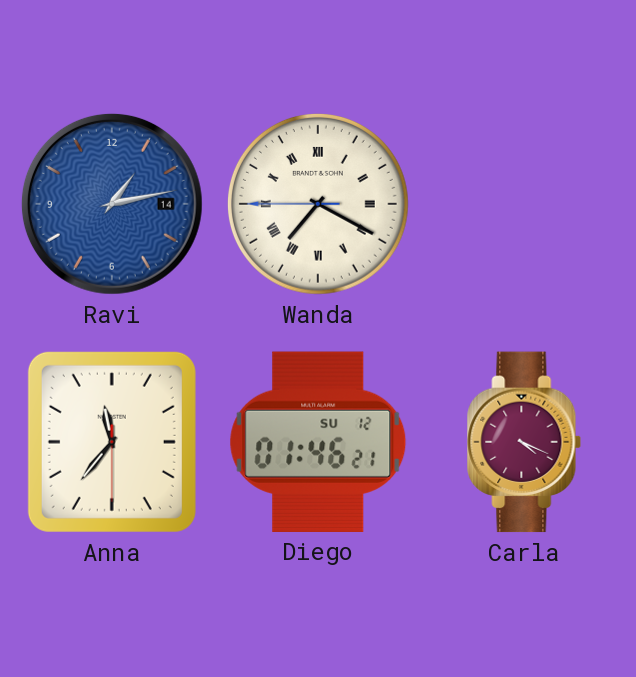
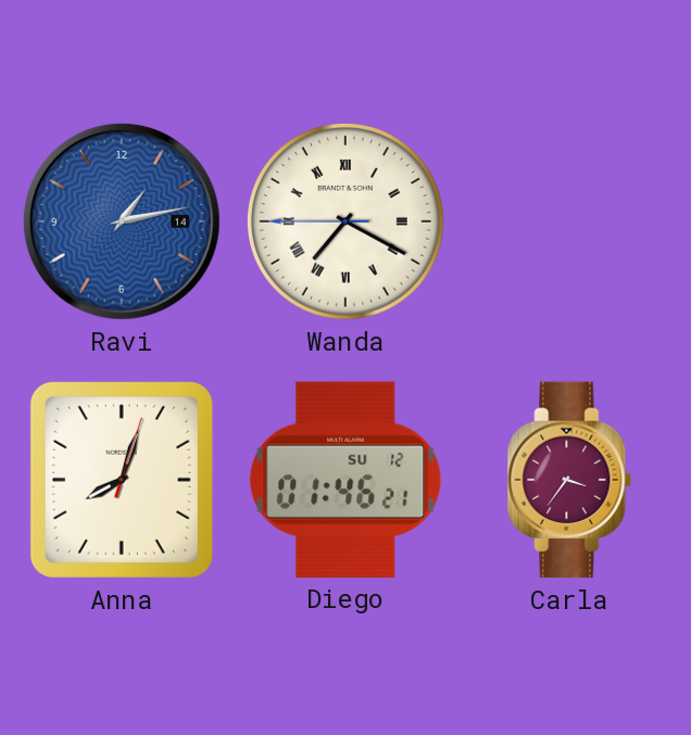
Anna: 11:36 -> 8:03 (122, 480)
Carla: 4:19 -> 3:36 (569, 480)
